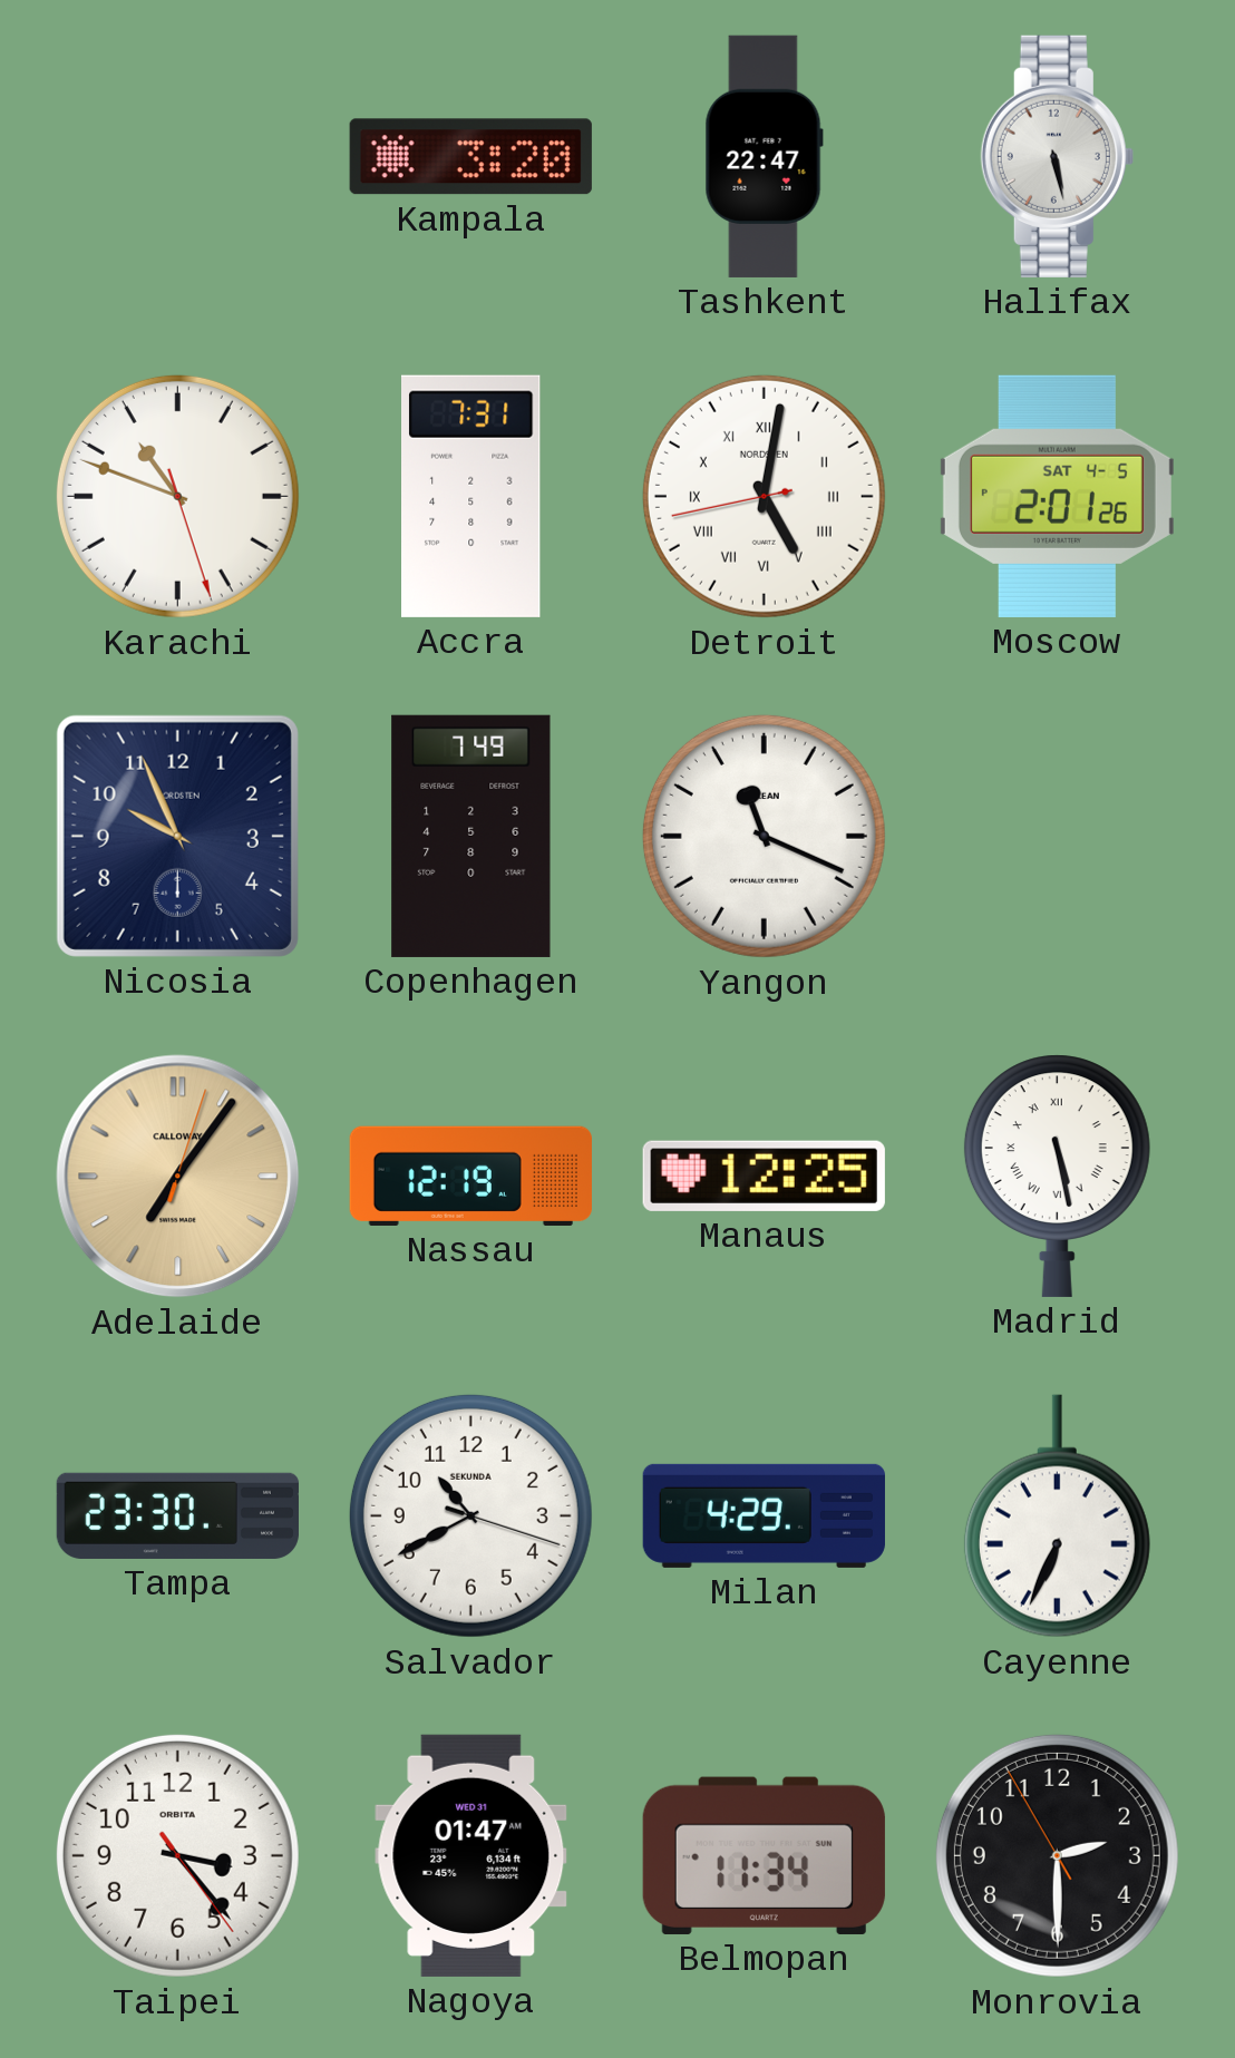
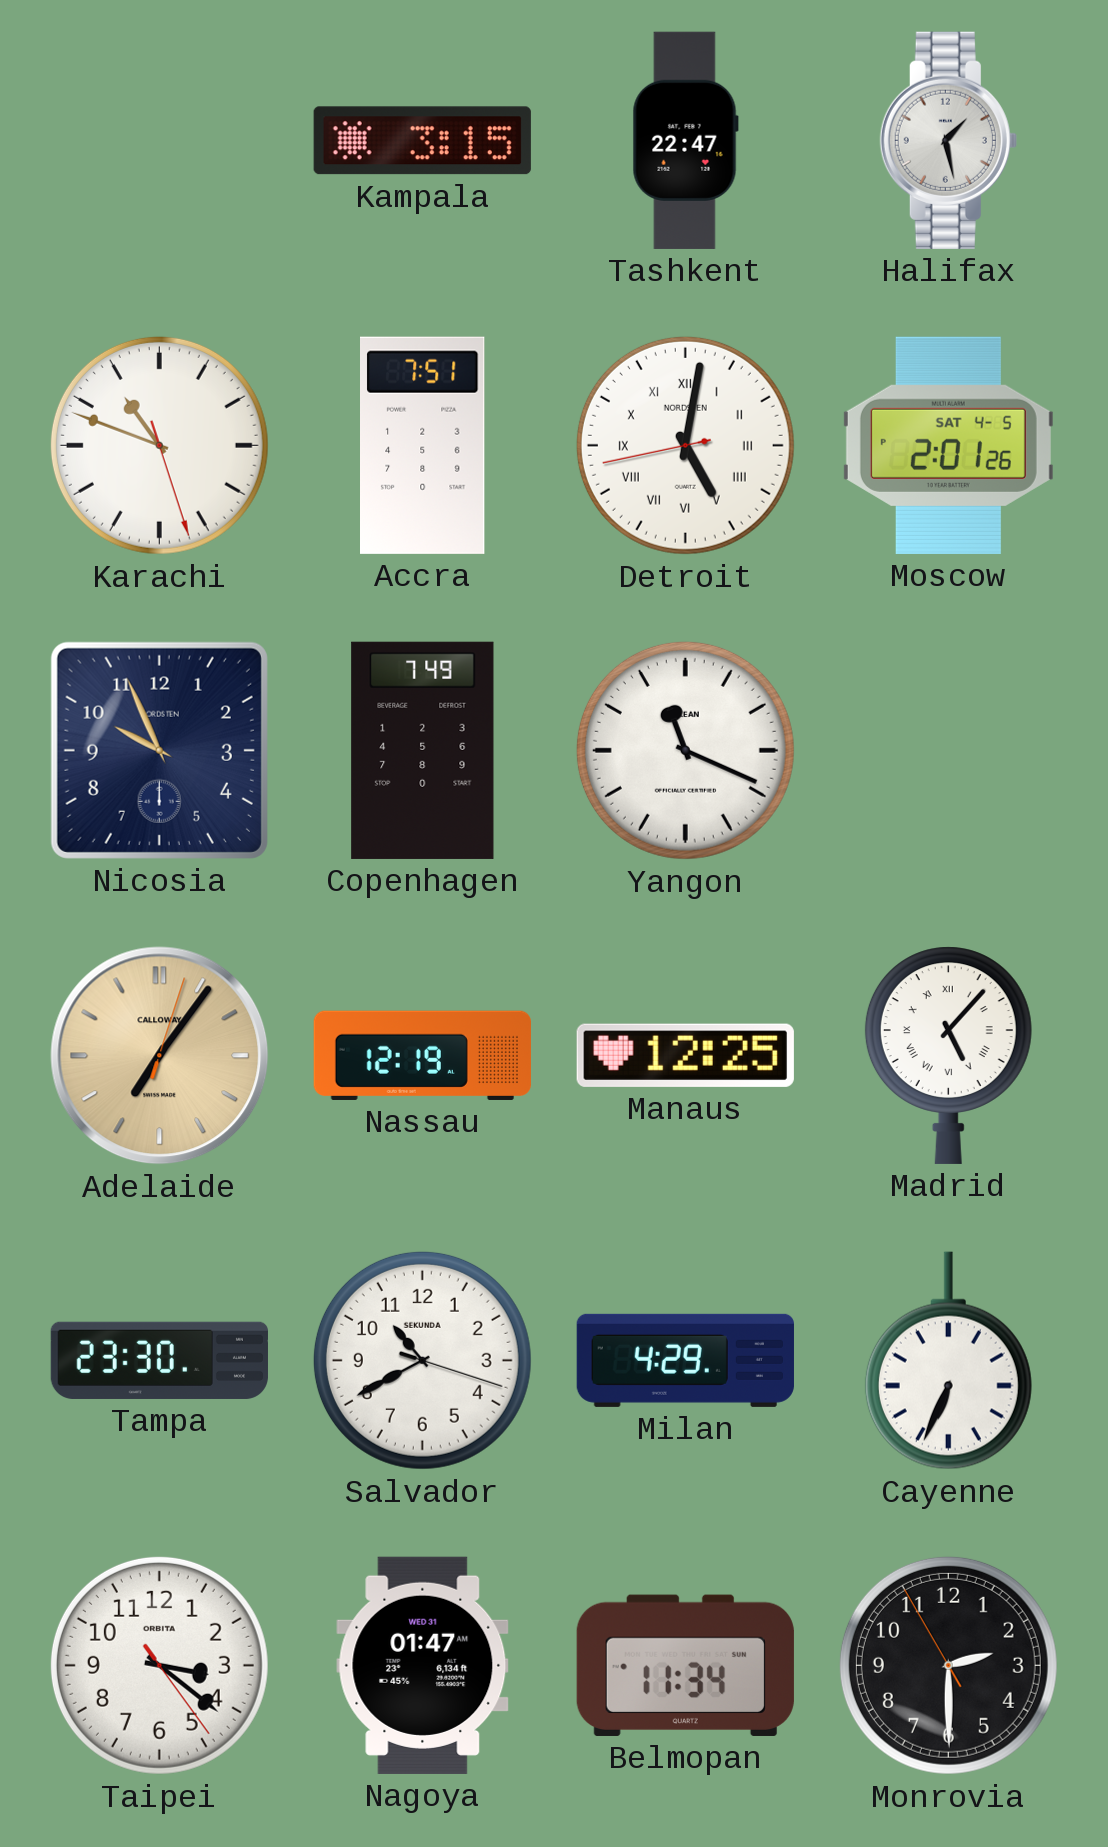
Kampala: 3:20 -> 3:15 (422, 141)
Halifax: 5:28 -> 1:28 (948, 140)
Accra: 7:31 -> 7:51 (423, 445)
Madrid: 5:28 -> 5:07 (948, 1055)
Taipei: 3:23 -> 3:21 (159, 1665)
